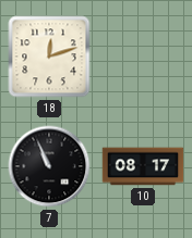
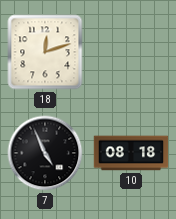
7: 10:56 -> 4:56 (45, 153)
10: 08:17 -> 08:18 (131, 153)
